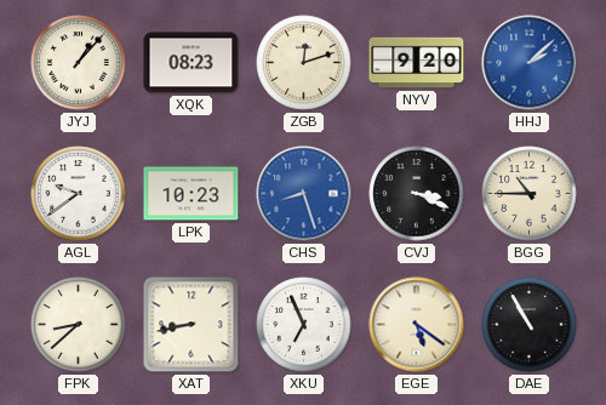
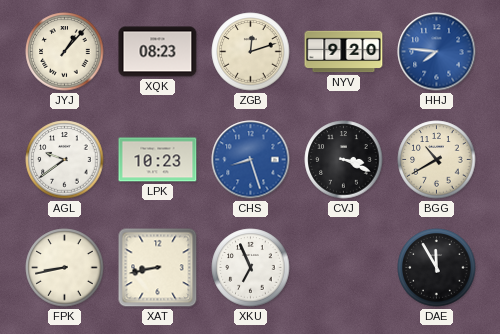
HHJ: 2:08 -> 7:46 (437, 52)
BGG: 10:45 -> 10:40 (437, 160)
FPK: 8:38 -> 8:43 (65, 268)
EGE: 5:21 -> none (417, 325)
DAE: 10:55 -> 11:55 (437, 268)
